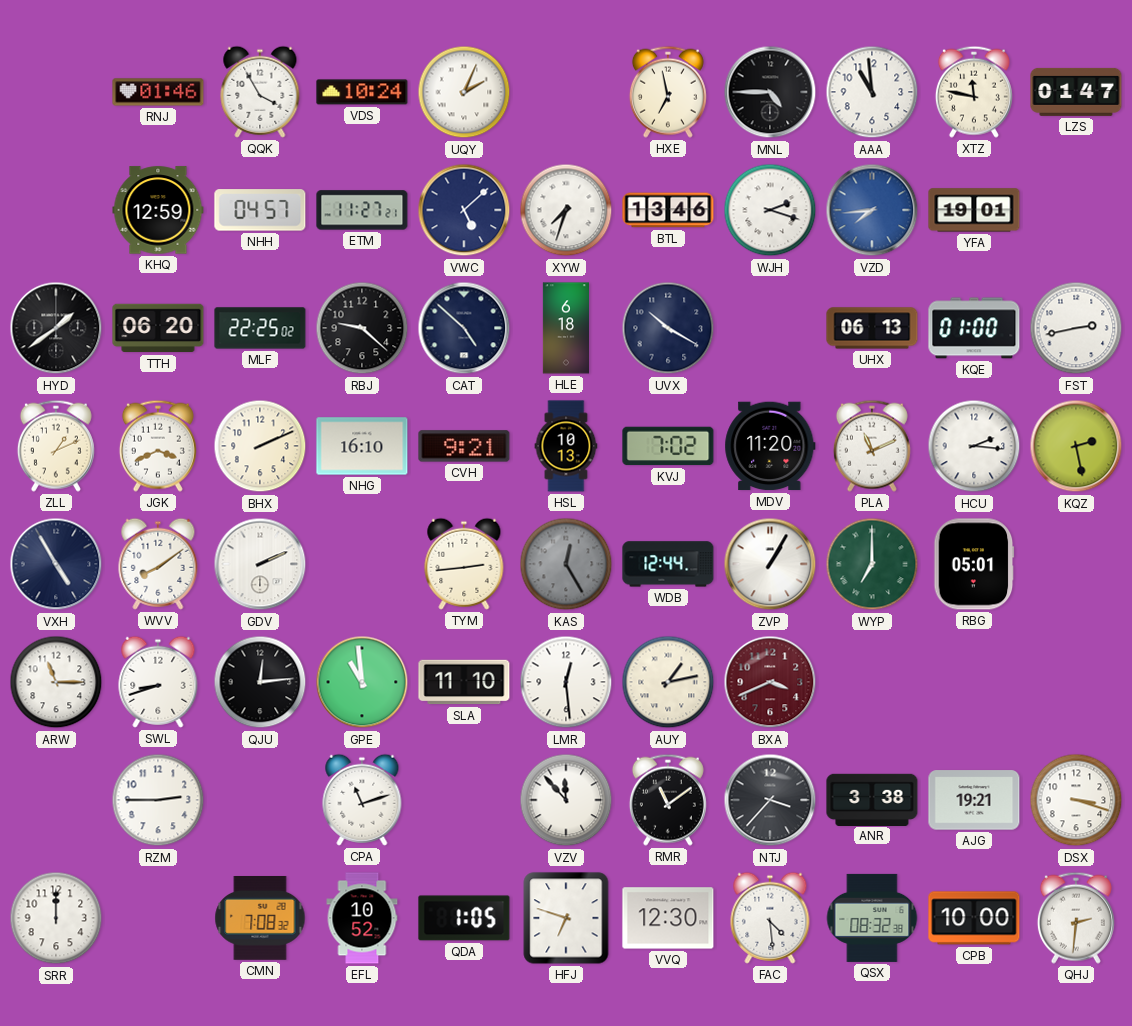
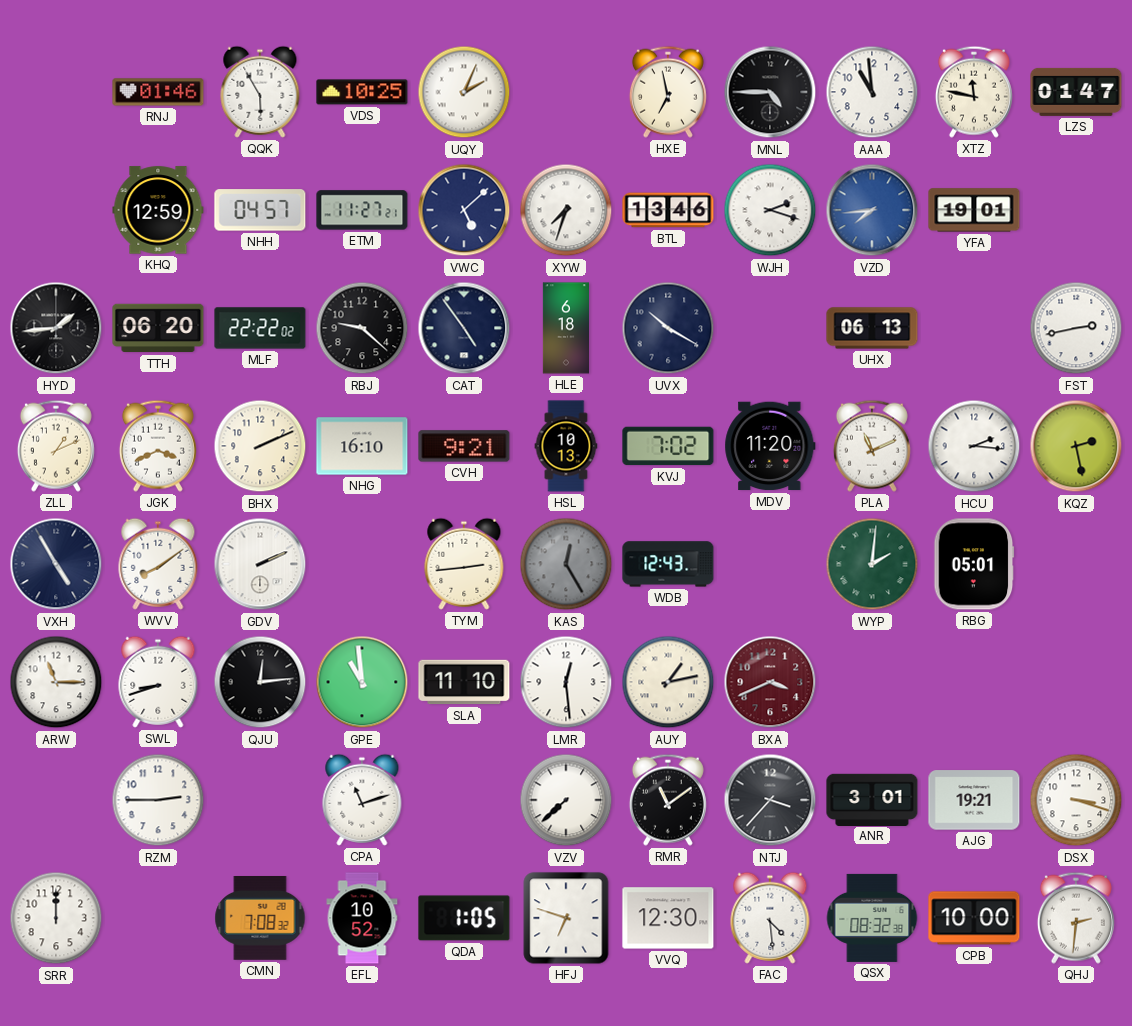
QQK: 3:55 -> 5:55 (260, 92)
VDS: 10:24 -> 10:25 (362, 92)
HYD: 1:39 -> 1:44 (56, 328)
MLF: 22:25 -> 22:22 (260, 328)
CAT: 4:52 -> 4:54 (464, 328)
KQE: 01:00 -> none (974, 328)
WDB: 12:44 -> 12:43 (668, 564)
ZVP: 1:05 -> none (770, 564)
WYP: 7:00 -> 2:01 (872, 564)
VZV: 11:53 -> 7:38 (566, 800)
ANR: 3:38 -> 3:01 (872, 799)
